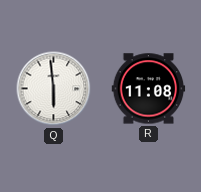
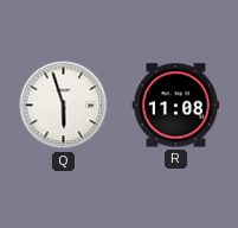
Q: 5:59 -> 5:57 (64, 106)
